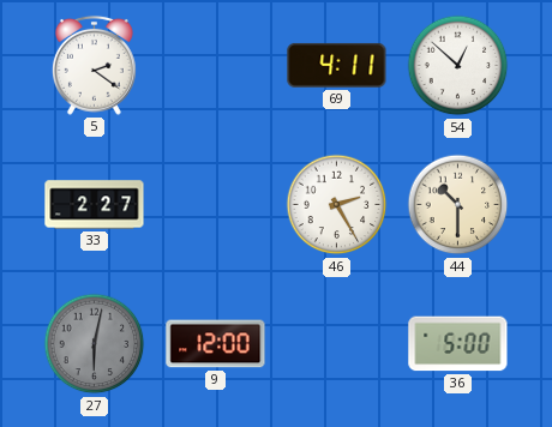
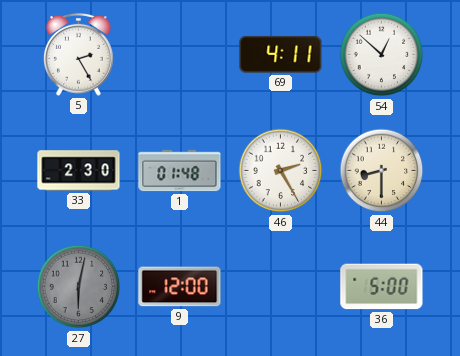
5: 2:21 -> 2:25 (79, 54)
33: 2:27 -> 2:30 (79, 171)
1: none -> 01:48 (180, 171)
44: 10:30 -> 8:30 (382, 171)
